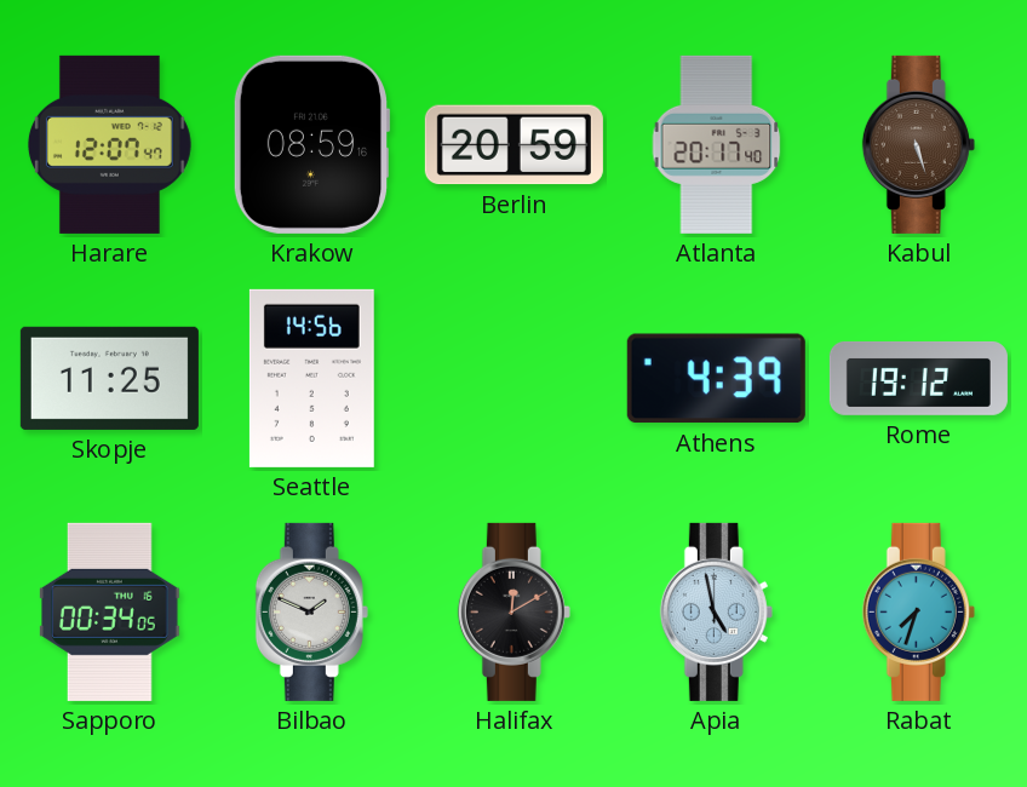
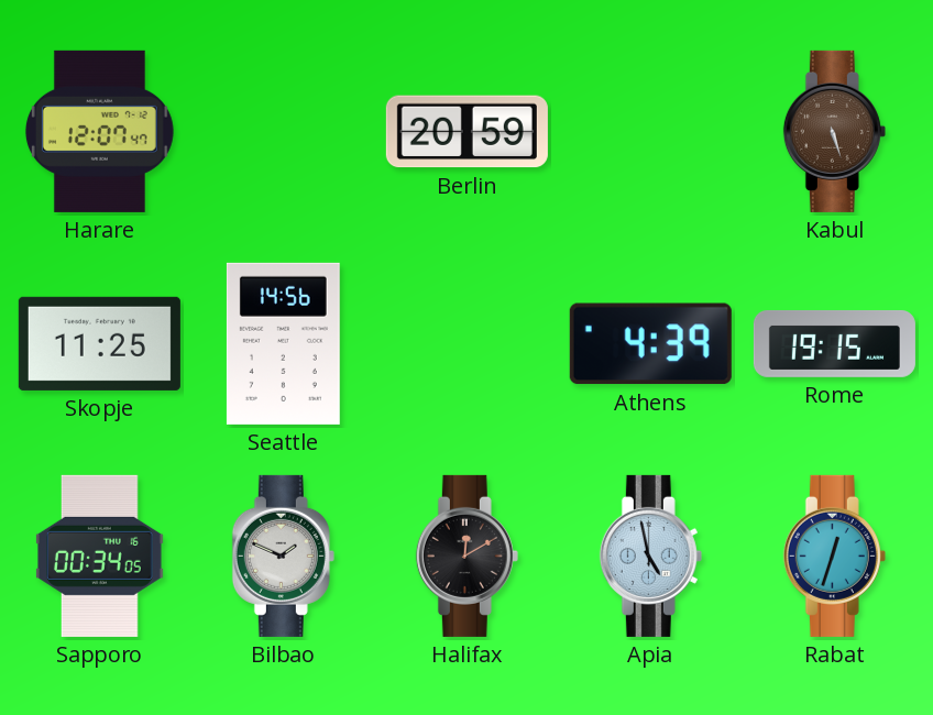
Krakow: 08:59 -> none (311, 144)
Atlanta: 20:17 -> none (717, 144)
Rome: 19:12 -> 19:15 (834, 343)
Rabat: 7:33 -> 12:33 (834, 555)
